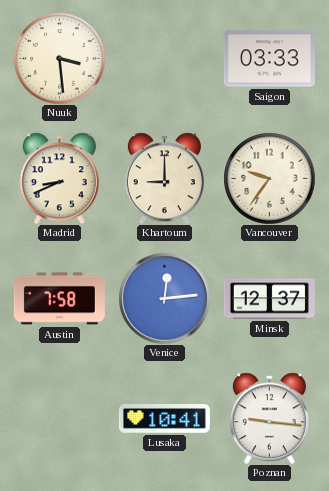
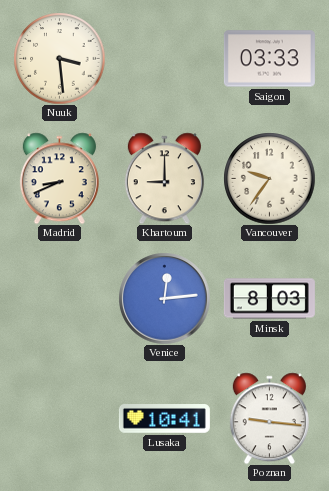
Austin: 7:58 -> none (59, 299)
Minsk: 12:37 -> 8:03 (269, 299)
